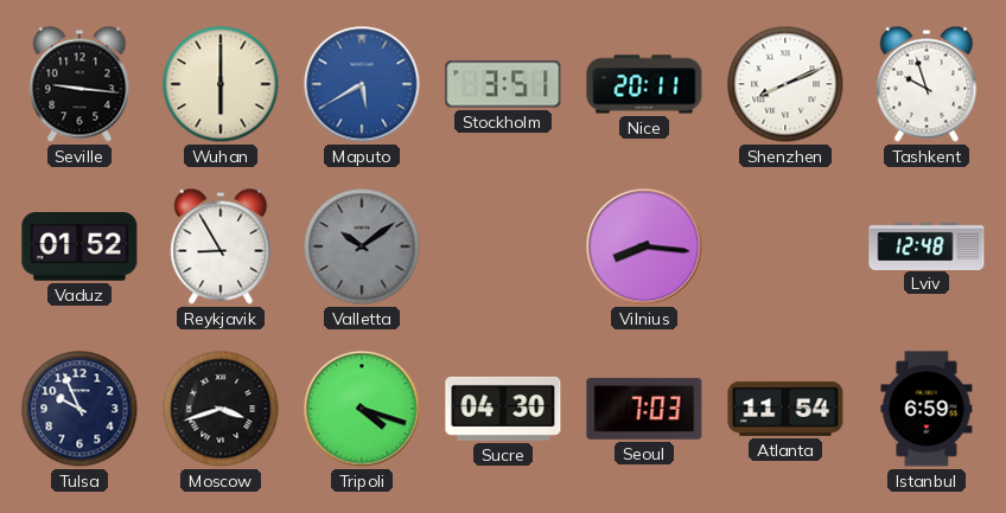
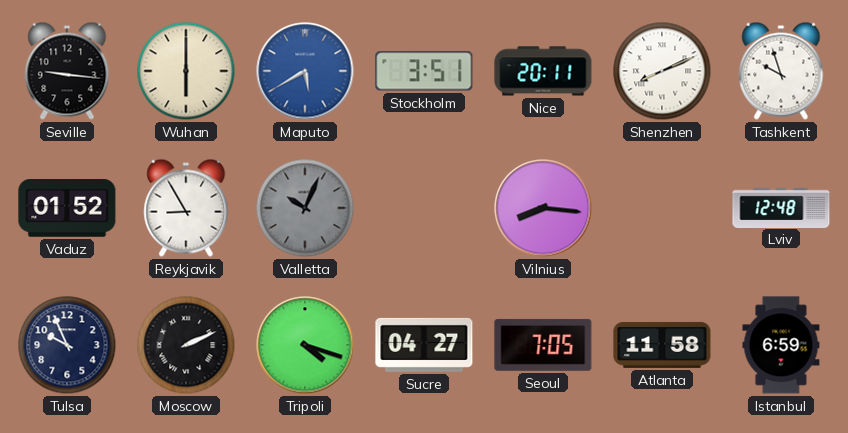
Valletta: 10:09 -> 10:04 (305, 208)
Moscow: 3:42 -> 2:11 (186, 345)
Sucre: 04:30 -> 04:27 (424, 345)
Seoul: 7:03 -> 7:05 (543, 345)
Atlanta: 11:54 -> 11:58 (662, 345)
